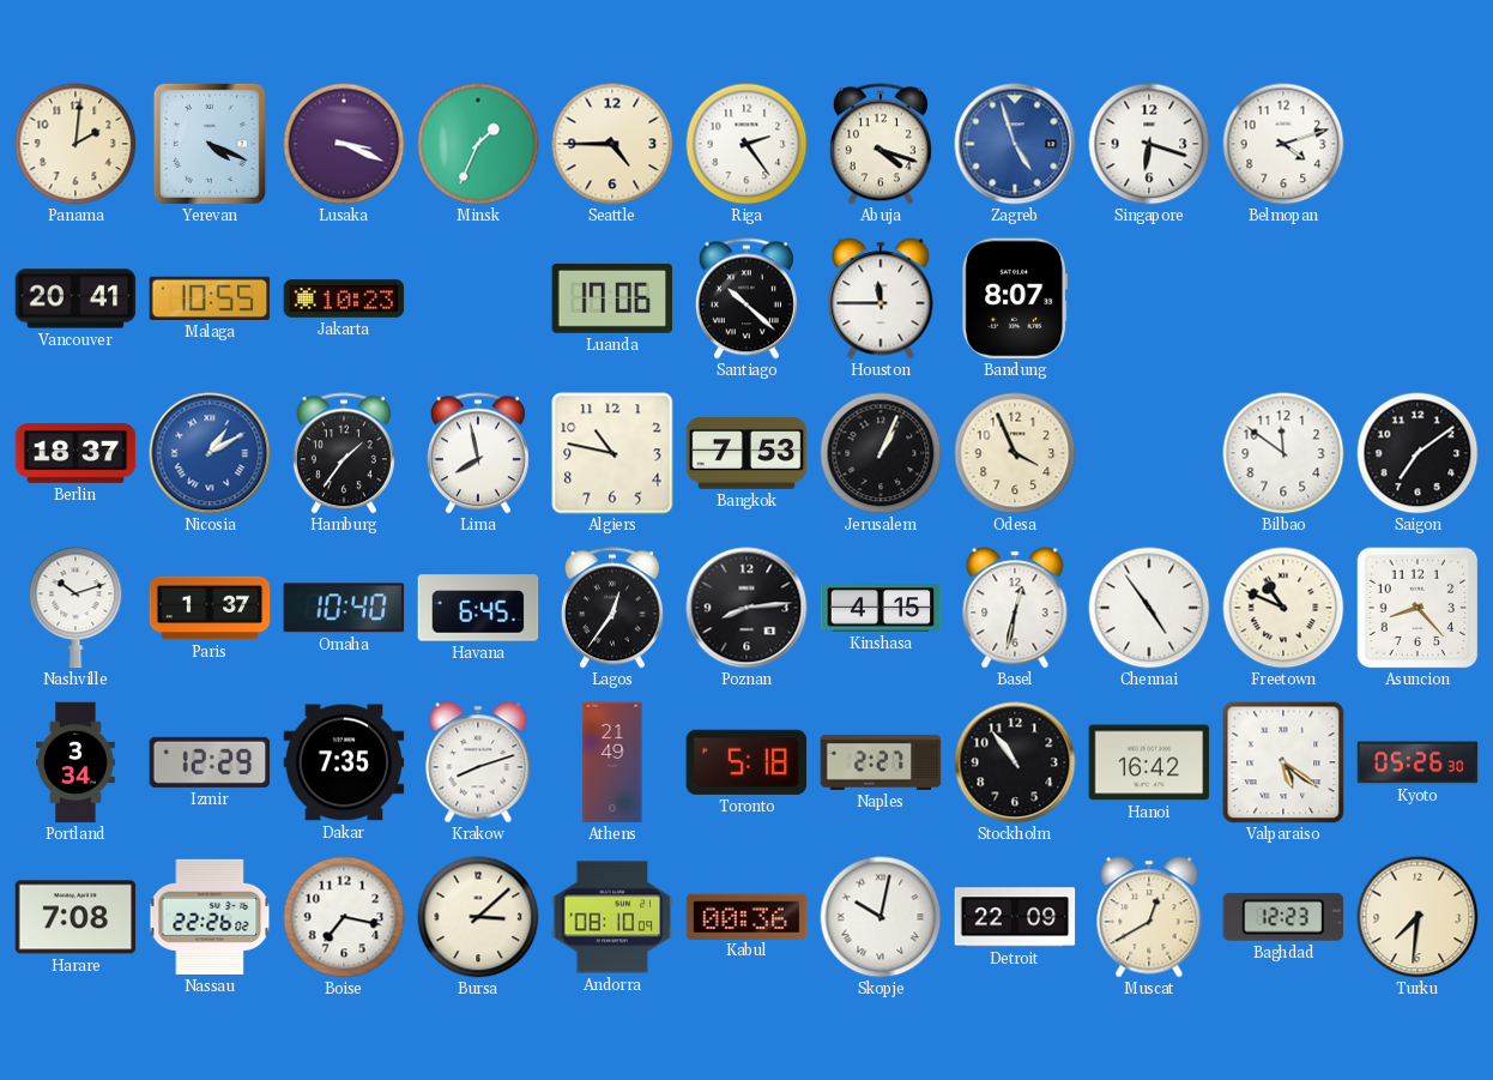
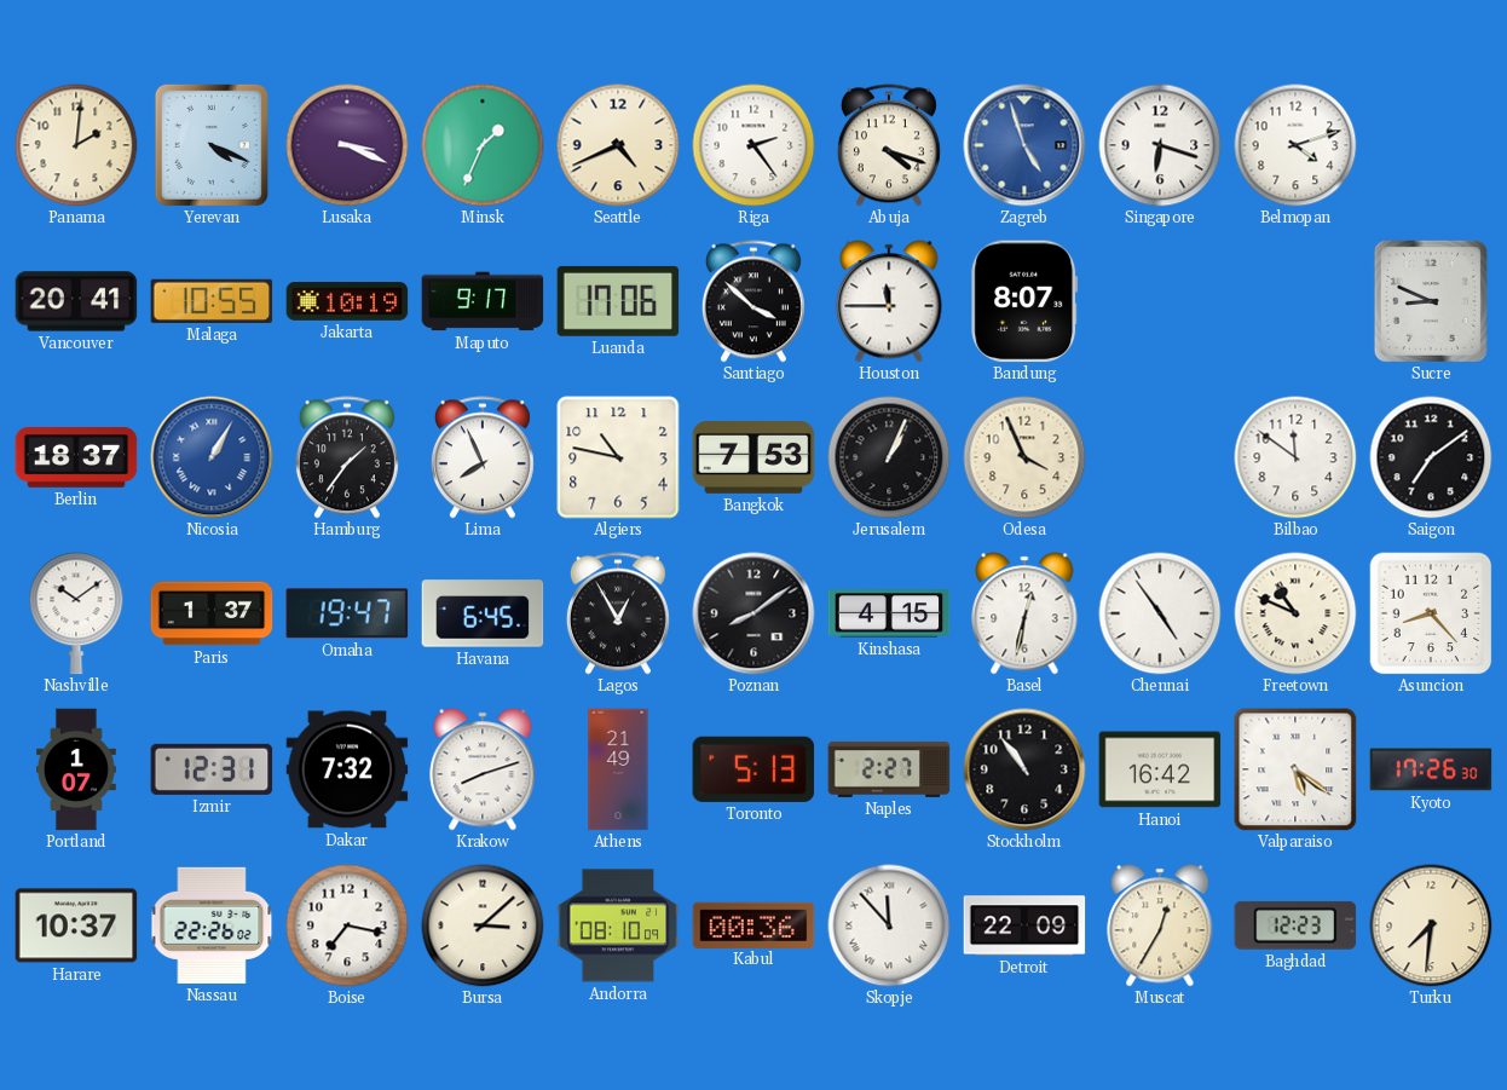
Seattle: 4:45 -> 4:41 (618, 145)
Jakarta: 10:23 -> 10:19 (347, 302)
Maputo: none -> 9:17 (483, 301)
Santiago: 10:22 -> 3:52 (753, 301)
Sucre: none -> 8:49 (1431, 301)
Nicosia: 1:10 -> 1:05 (212, 457)
Lima: 7:58 -> 7:56 (483, 457)
Nashville: 10:12 -> 10:09 (76, 613)
Omaha: 10:40 -> 19:47 (347, 613)
Lagos: 12:36 -> 12:55 (618, 613)
Poznan: 8:14 -> 8:09 (753, 613)
Portland: 3:34 -> 1:07 (77, 769)
Izmir: 12:29 -> 12:31 (212, 769)
Dakar: 7:35 -> 7:32 (347, 769)
Toronto: 5:18 -> 5:13 (753, 769)
Kyoto: 05:26 -> 17:26 (1431, 769)
Harare: 7:08 -> 10:37 (76, 925)
Skopje: 10:02 -> 11:53 (889, 925)
Muscat: 12:40 -> 12:35 (1160, 925)
